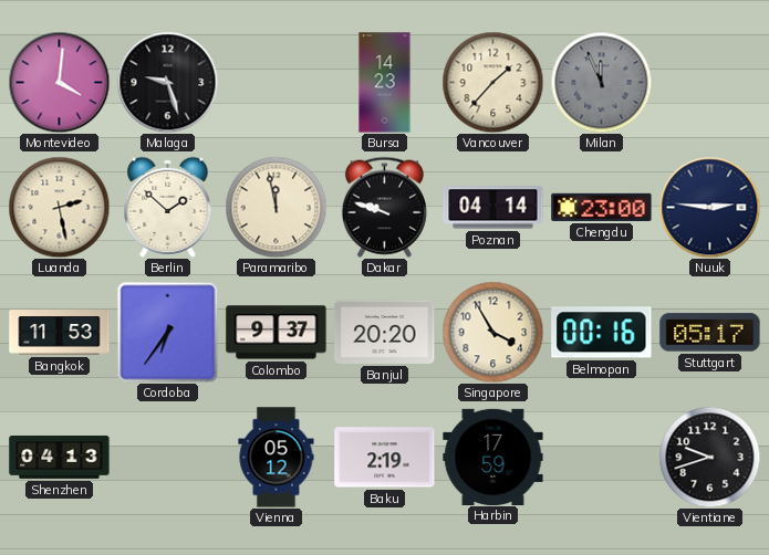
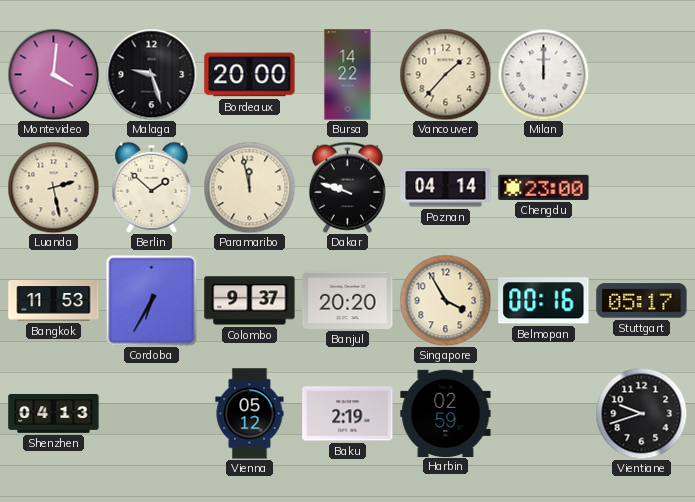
Bordeaux: none -> 20:00 (250, 75)
Bursa: 14:23 -> 14:22 (348, 75)
Milan: 11:56 -> 12:00 (543, 74)
Milan dial: grey -> white (543, 74)
Nuuk: 2:46 -> none (709, 207)
Cordoba: 6:36 -> 6:35 (151, 300)
Harbin: 17:59 -> 02:59 (446, 413)
